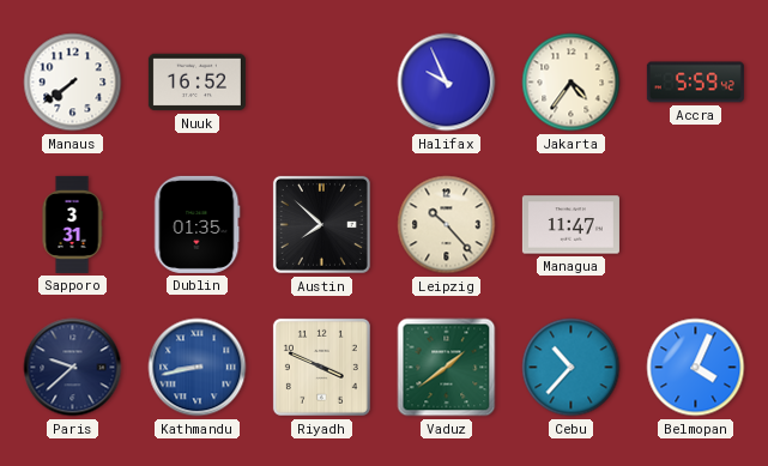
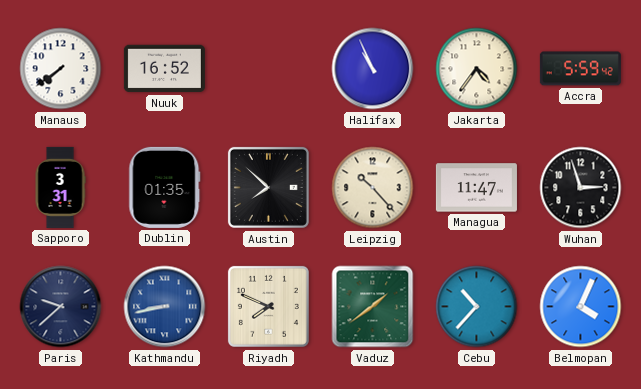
Halifax: 9:56 -> 10:56 (373, 69)
Wuhan: none -> 2:57 (581, 188)
Riyadh: 3:49 -> 7:49 (268, 306)
